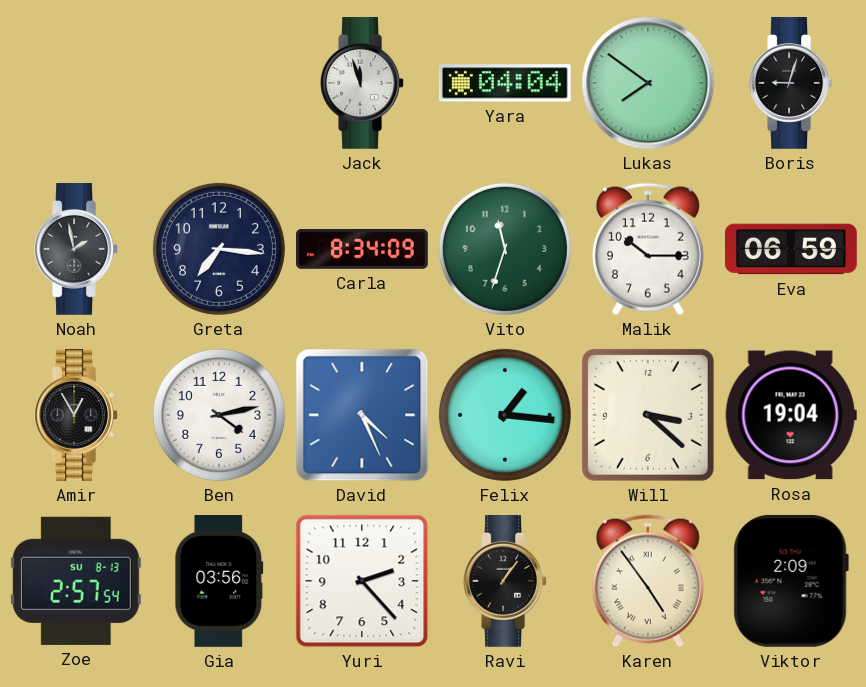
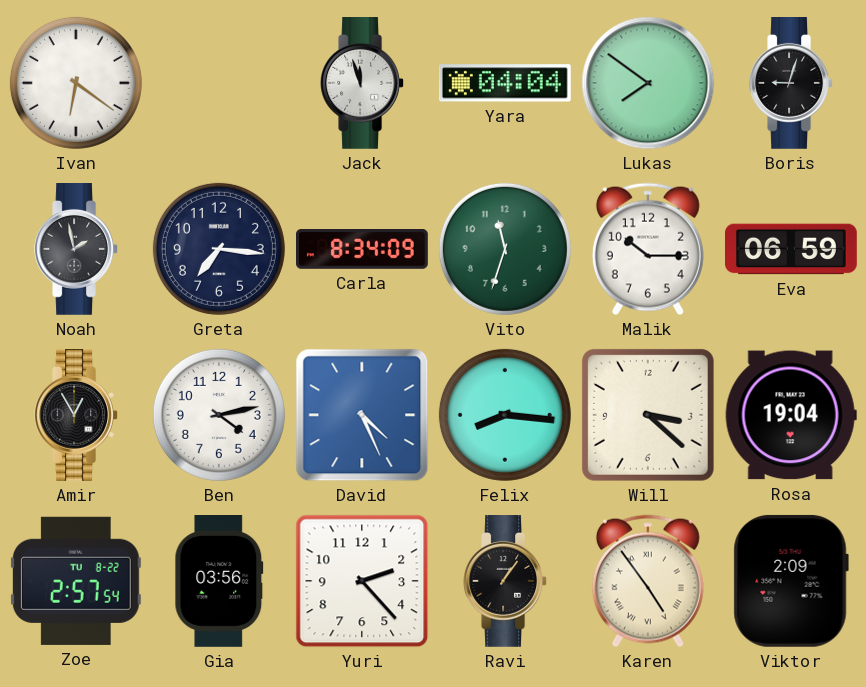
Ivan: none -> 6:21 (76, 83)
Felix: 1:16 -> 8:16 (505, 415)
Zoe date: SU 8-13 -> TU 8-22 (76, 581)
